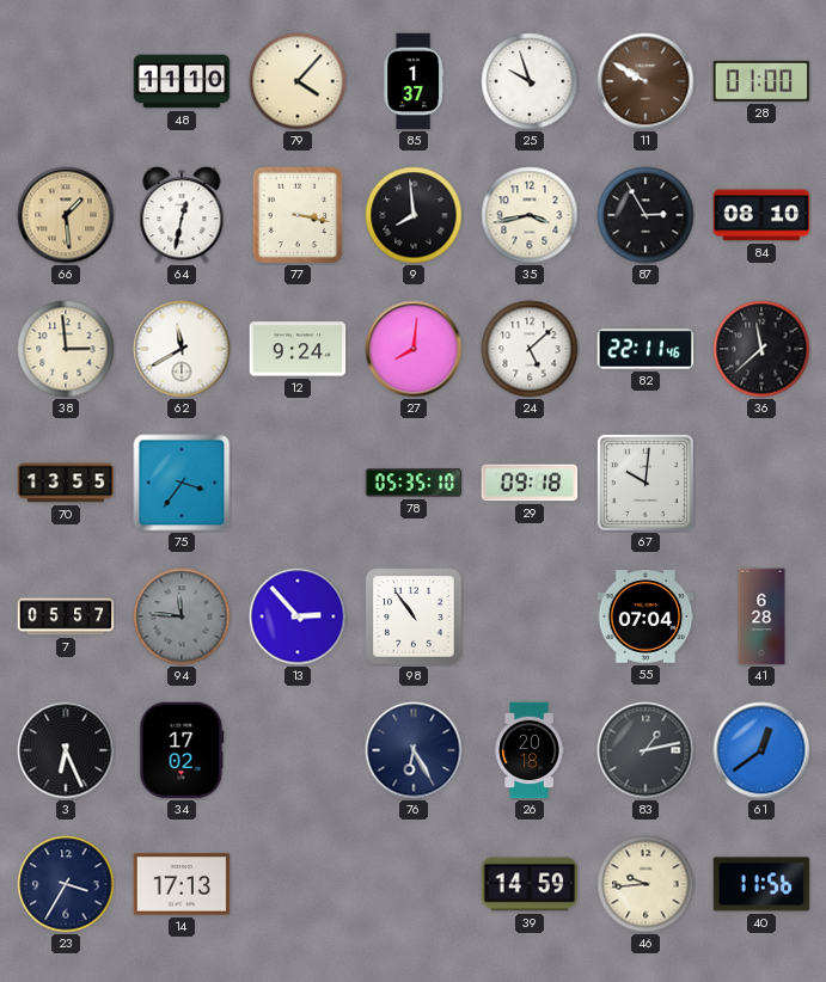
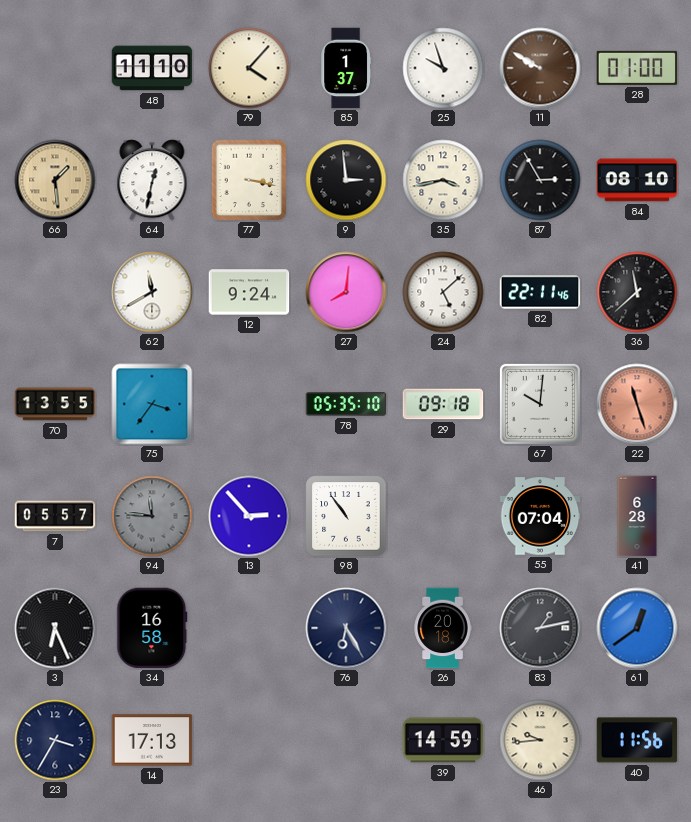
9: 7:59 -> 2:59 (346, 180)
38: 2:59 -> none (66, 349)
22: none -> 11:27 (637, 404)
34: 17:02 -> 16:58 (152, 628)
